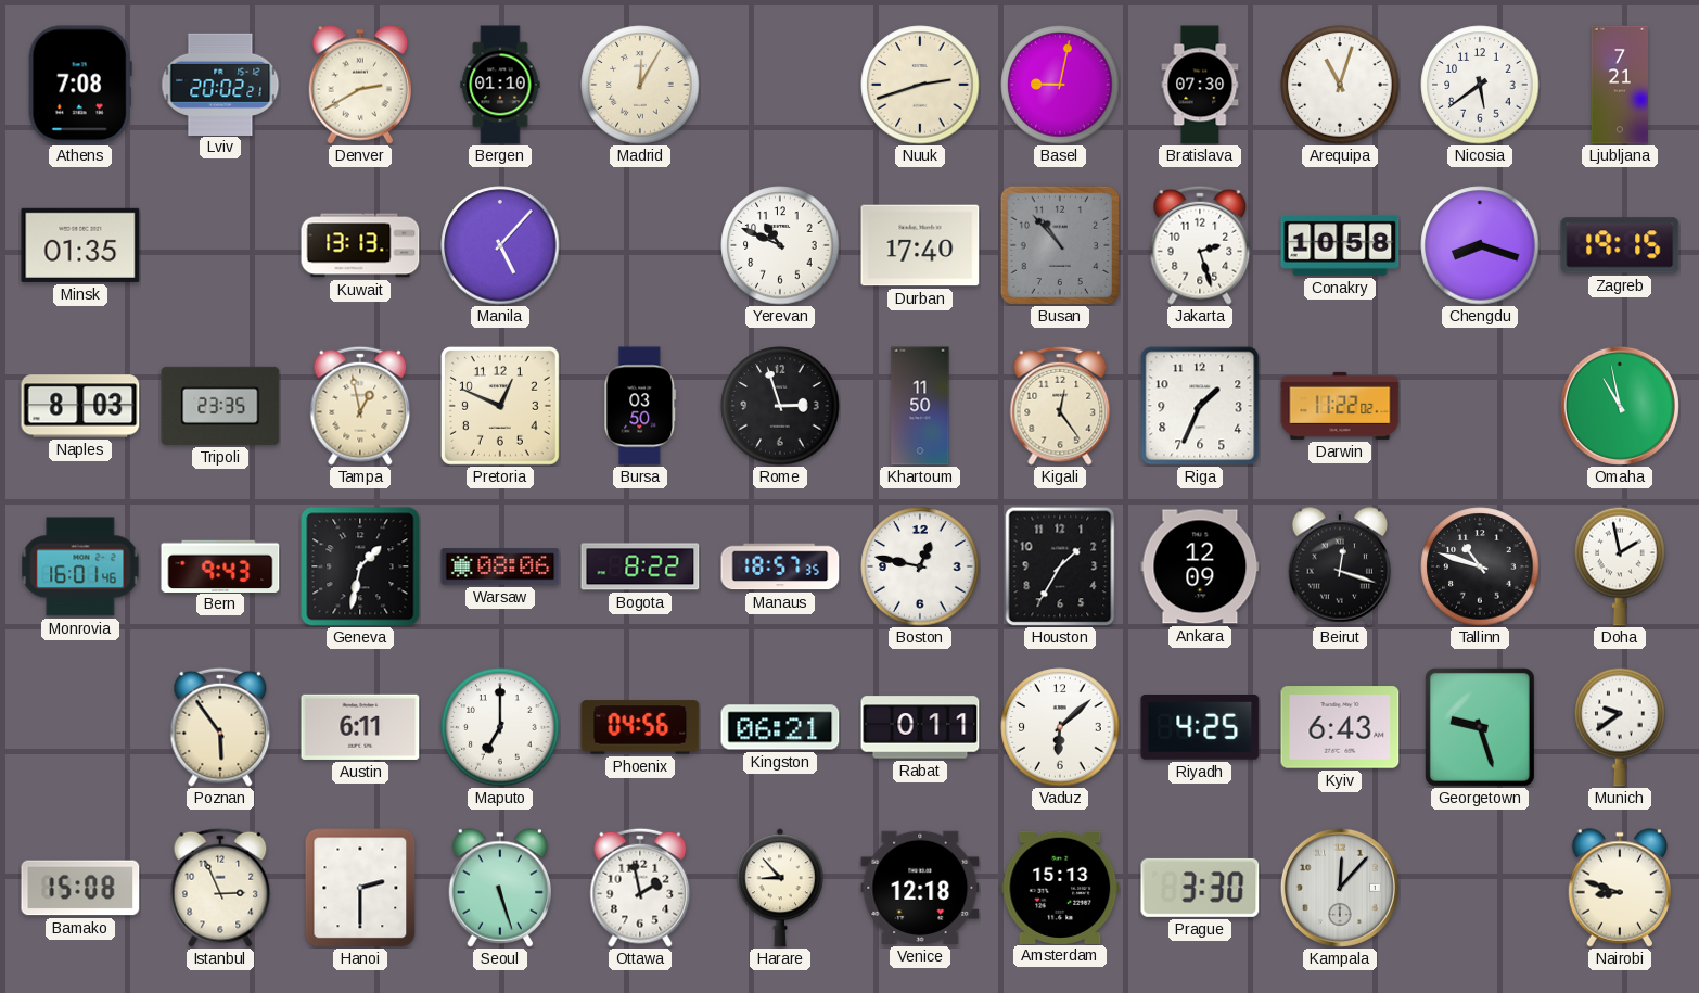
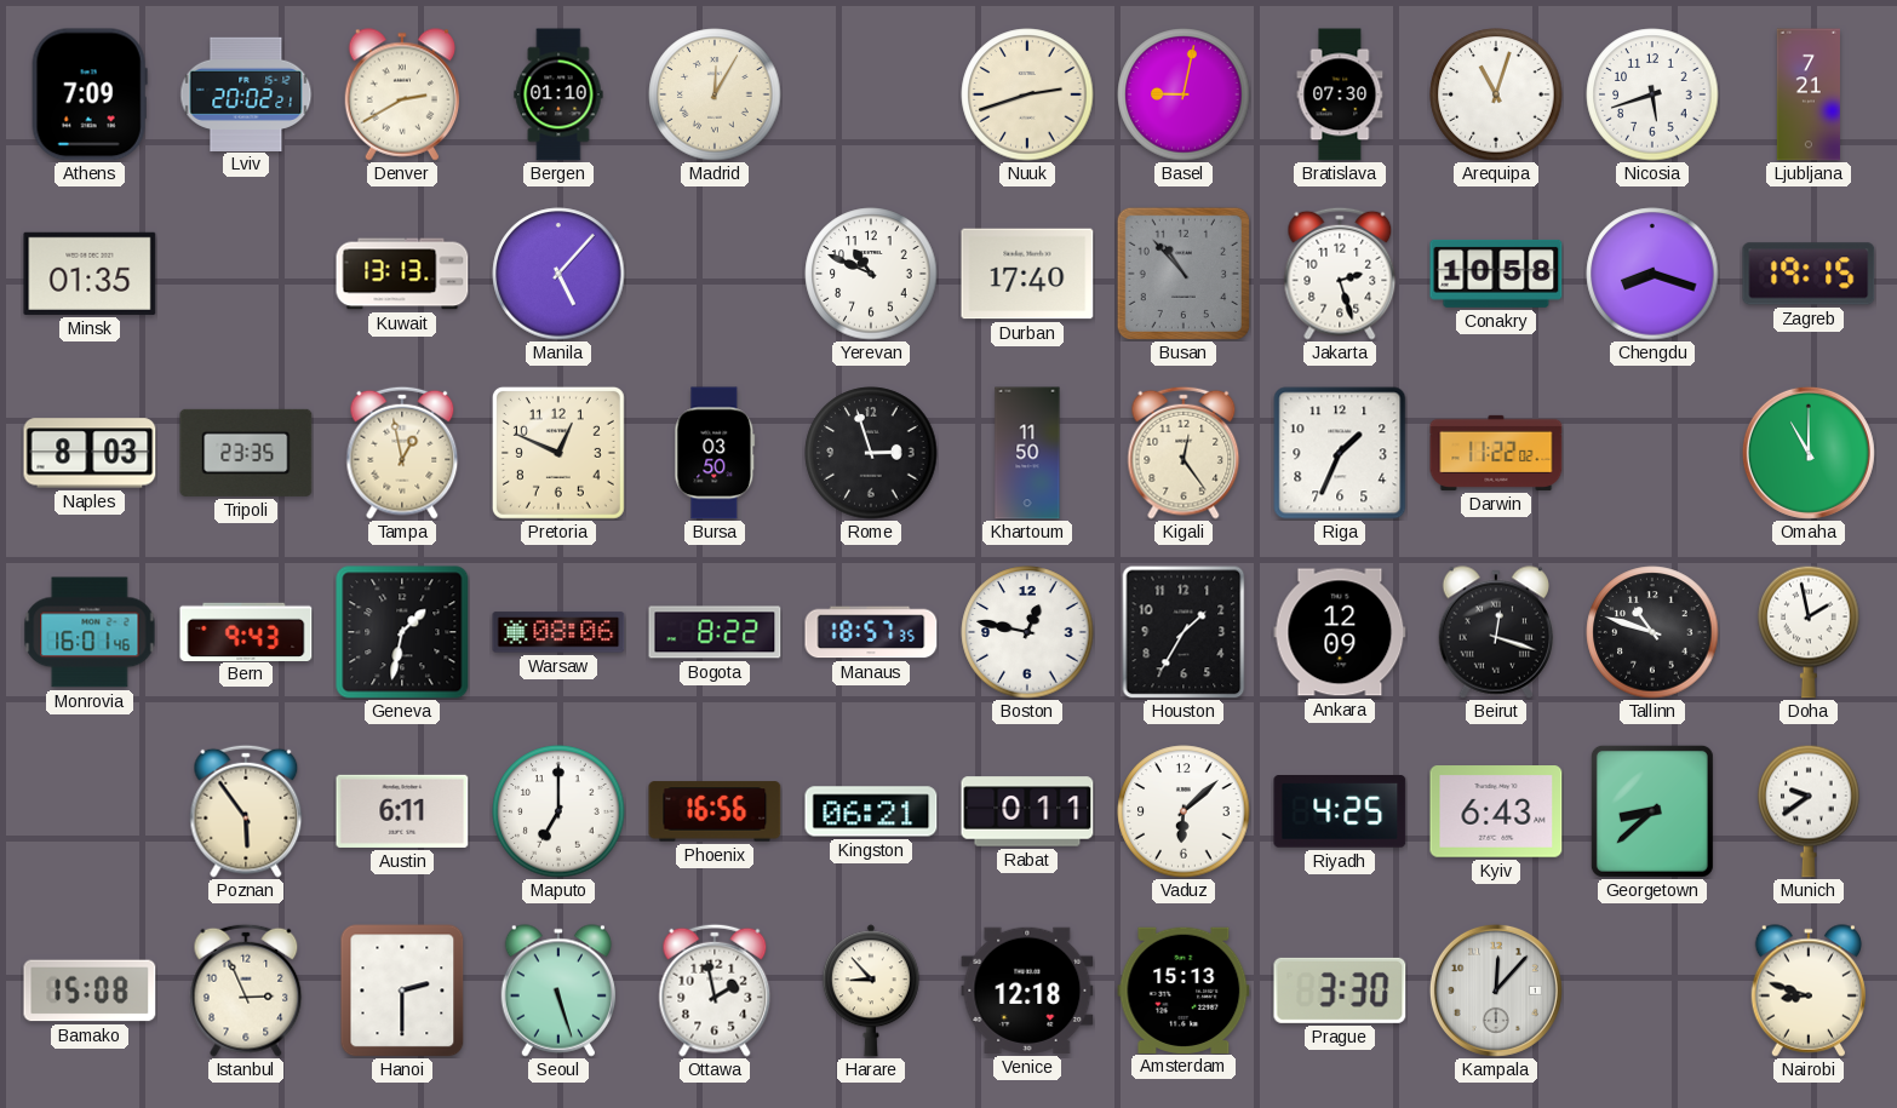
Athens: 7:08 -> 7:09 (90, 94)
Nicosia: 5:39 -> 5:42 (1652, 94)
Omaha: 10:58 -> 11:00 (1809, 453)
Phoenix: 04:56 -> 16:56 (715, 811)
Georgetown: 9:27 -> 8:38 (1652, 811)
